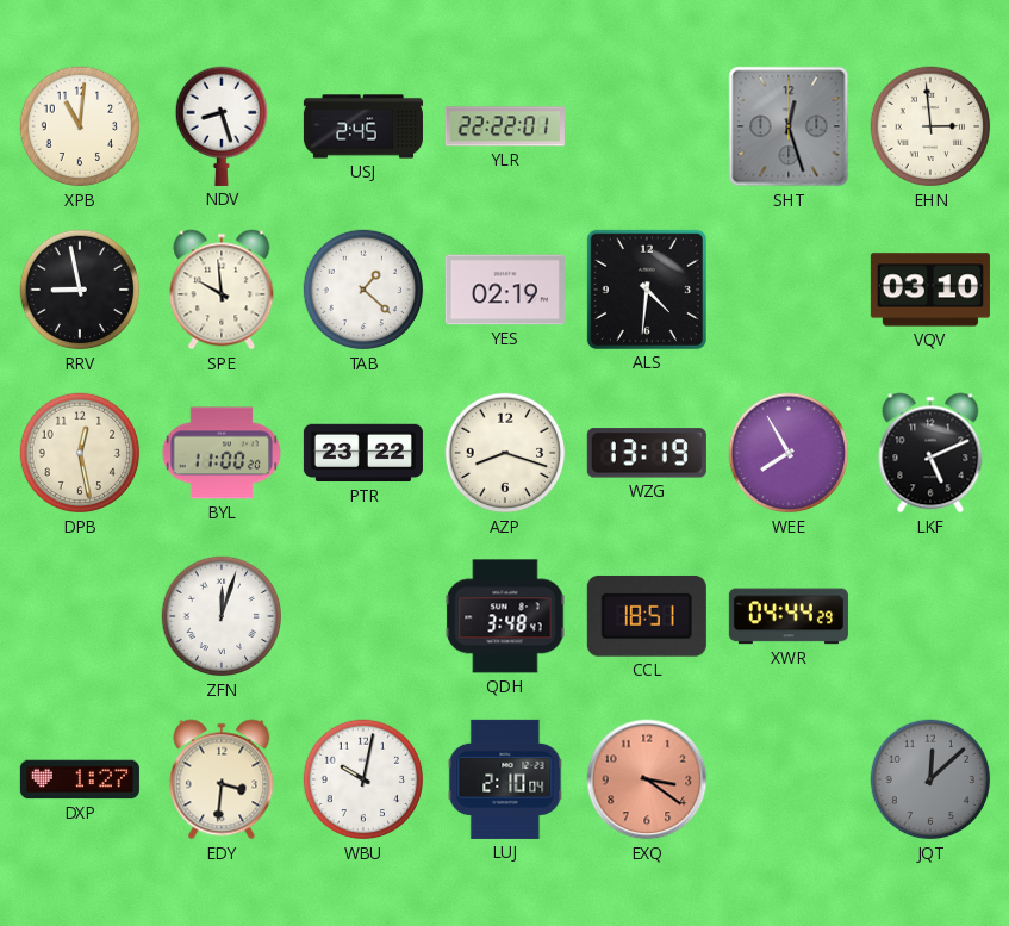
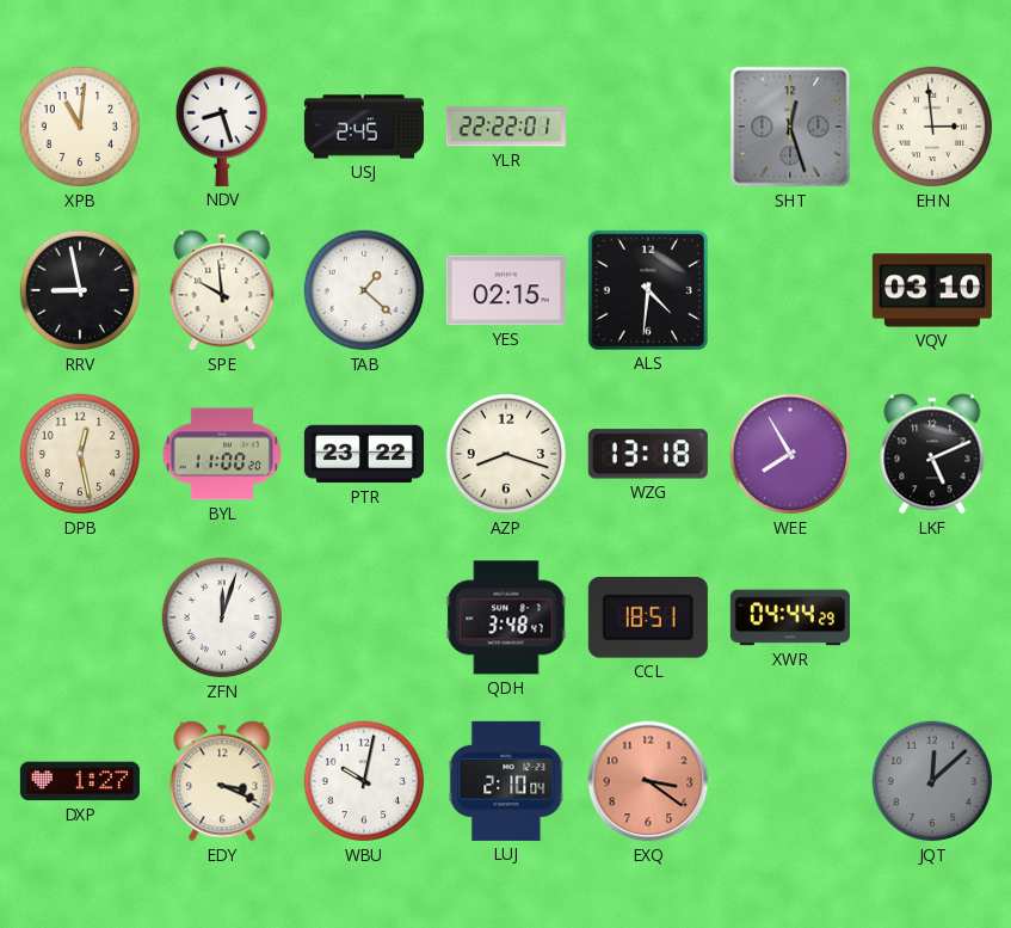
YES: 02:19 -> 02:15 (506, 290)
WZG: 13:19 -> 13:18 (648, 454)
EDY: 3:31 -> 3:19 (222, 781)
